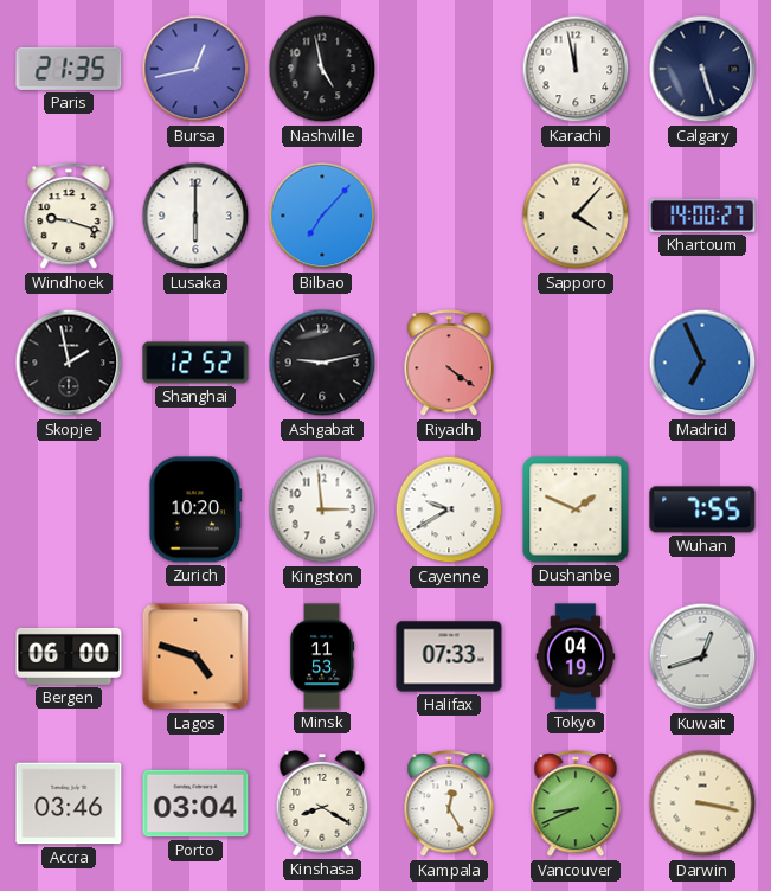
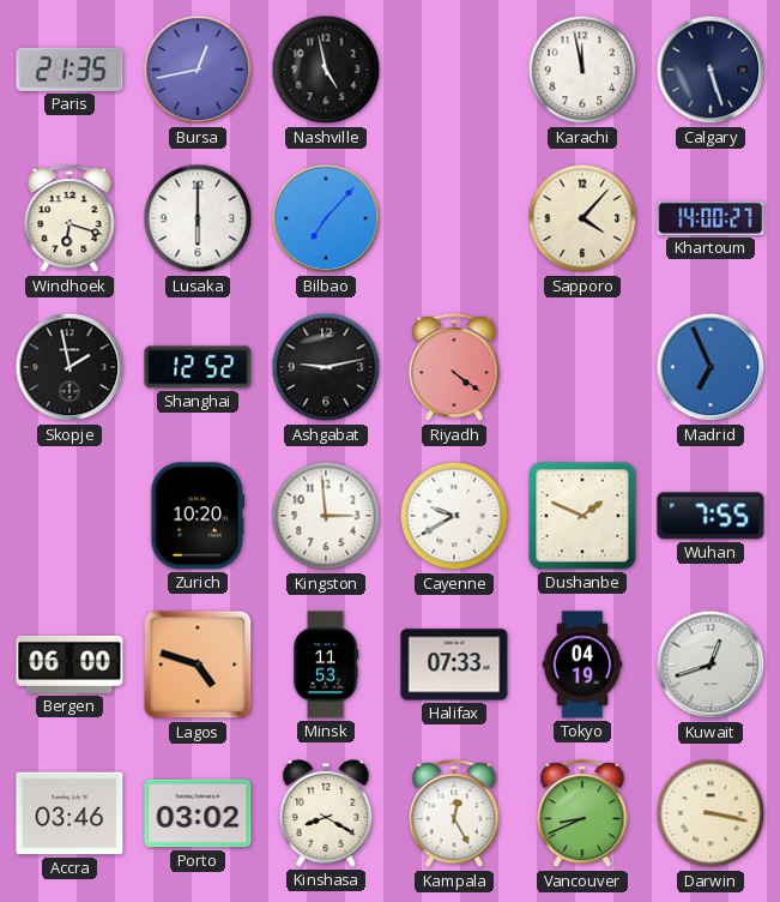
Windhoek: 9:18 -> 6:18 (69, 220)
Porto: 03:04 -> 03:02 (198, 813)
